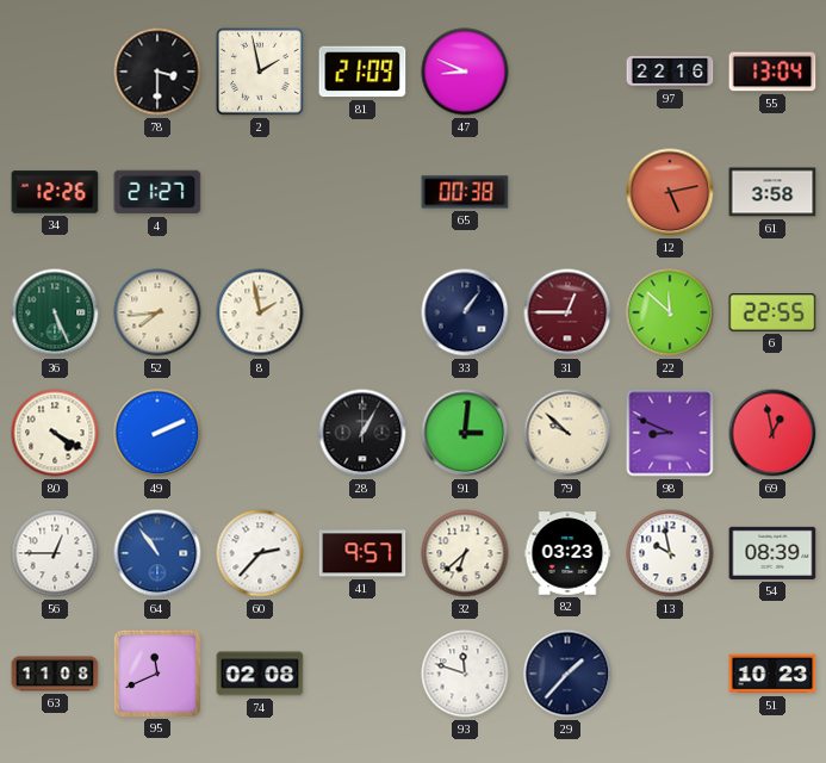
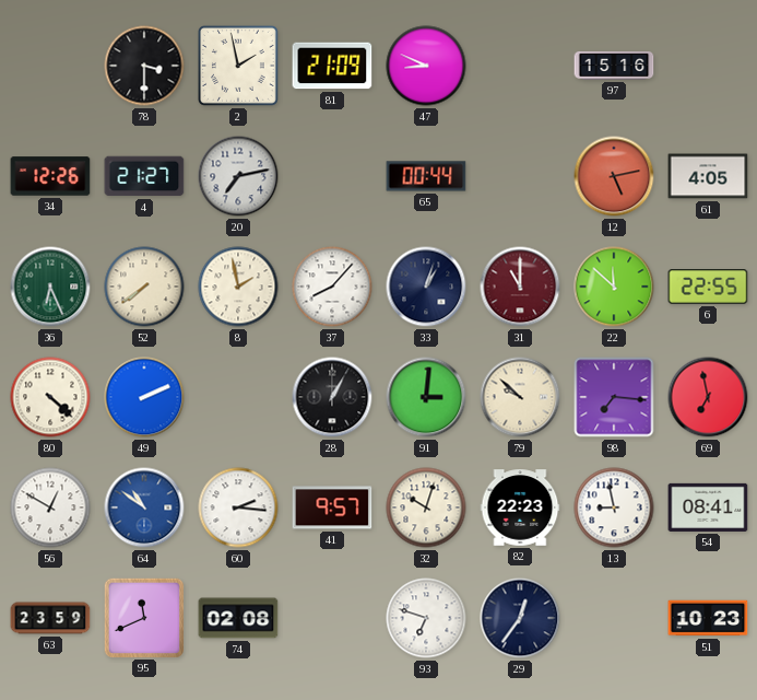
97: 22:16 -> 15:16 (614, 66)
55: 13:04 -> none (772, 72)
20: none -> 7:13 (238, 176)
65: 00:38 -> 00:44 (426, 176)
61: 3:58 -> 4:05 (708, 176)
36: 5:26 -> 6:26 (50, 287)
52: 7:44 -> 7:39 (144, 287)
37: none -> 8:07 (332, 287)
33: 1:06 -> 1:03 (426, 287)
31: 12:45 -> 11:00 (520, 287)
80: 4:20 -> 4:22 (50, 397)
98: 8:49 -> 7:16 (614, 397)
69: 12:58 -> 6:58 (708, 397)
56: 12:45 -> 12:50 (50, 507)
64: 10:54 -> 10:51 (144, 507)
60: 2:37 -> 2:16 (238, 507)
32: 6:38 -> 10:03 (426, 507)
82: 03:23 -> 22:23 (520, 507)
13: 9:58 -> 8:58 (614, 507)
54: 08:39 -> 08:41 (708, 507)
63: 11:08 -> 23:59 (50, 618)
93: 11:48 -> 6:48 (426, 618)
29: 1:37 -> 12:36 (520, 618)
